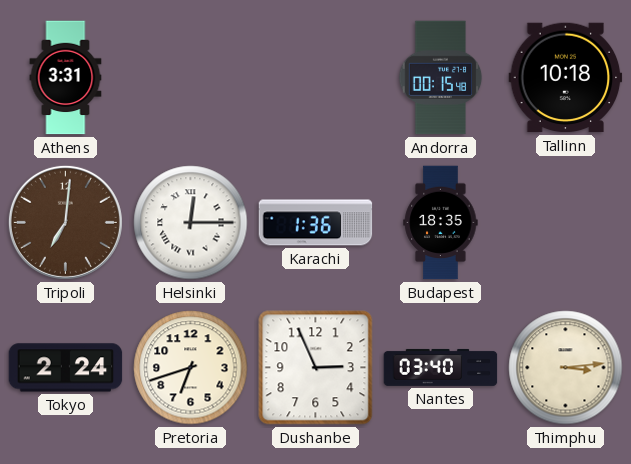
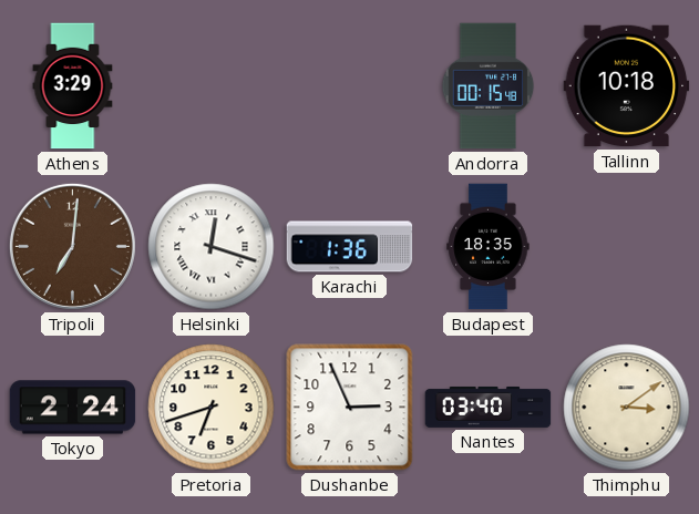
Athens: 3:31 -> 3:29 (73, 86)
Helsinki: 12:15 -> 12:18 (212, 247)
Thimphu: 3:14 -> 3:09 (627, 408)
